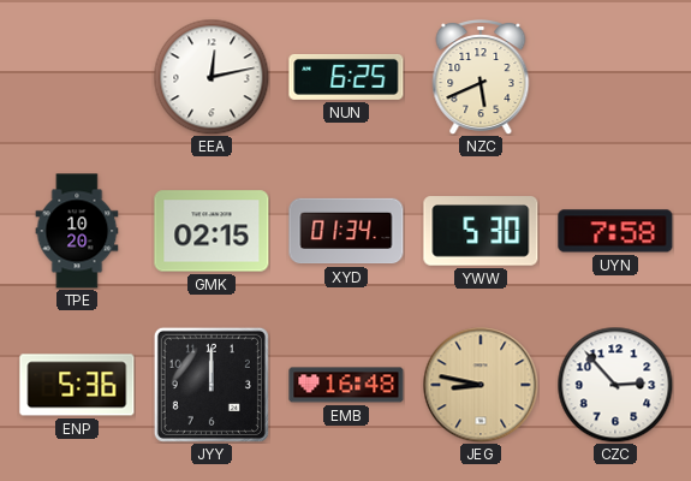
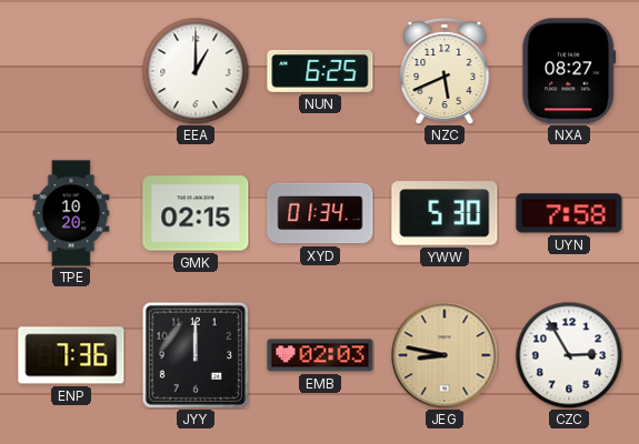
EEA: 12:13 -> 1:00 (196, 71)
NXA: none -> 08:27 (569, 71)
ENP: 5:36 -> 7:36 (71, 355)
EMB: 16:48 -> 02:03 (320, 355)
CZC: 2:53 -> 2:55 (569, 355)
